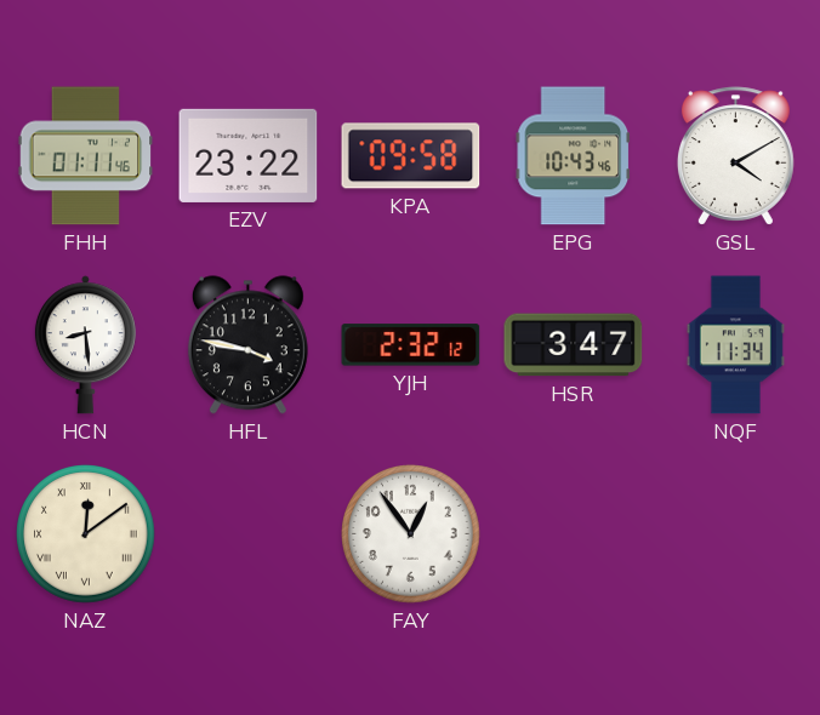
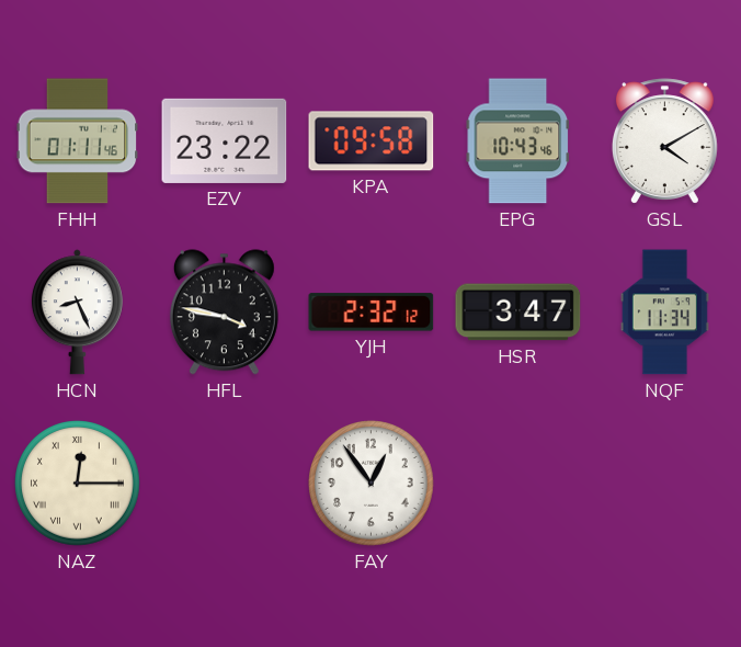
HCN: 8:29 -> 8:26 (77, 313)
NAZ: 12:09 -> 12:15 (78, 484)
